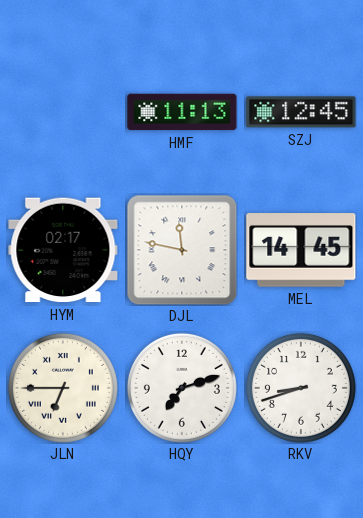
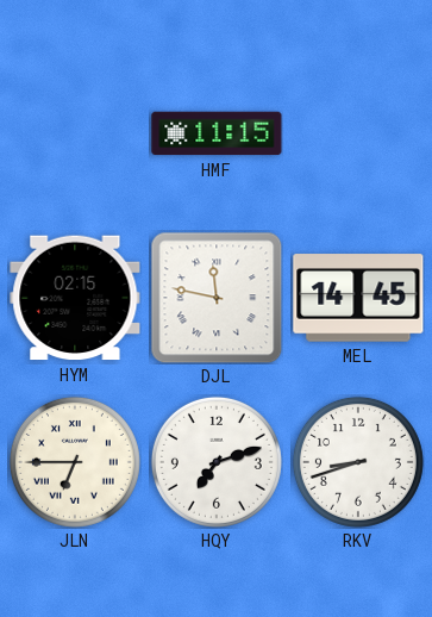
HMF: 11:13 -> 11:15 (217, 133)
SZJ: 12:45 -> none (301, 112)
HYM: 02:17 -> 02:15 (75, 298)
